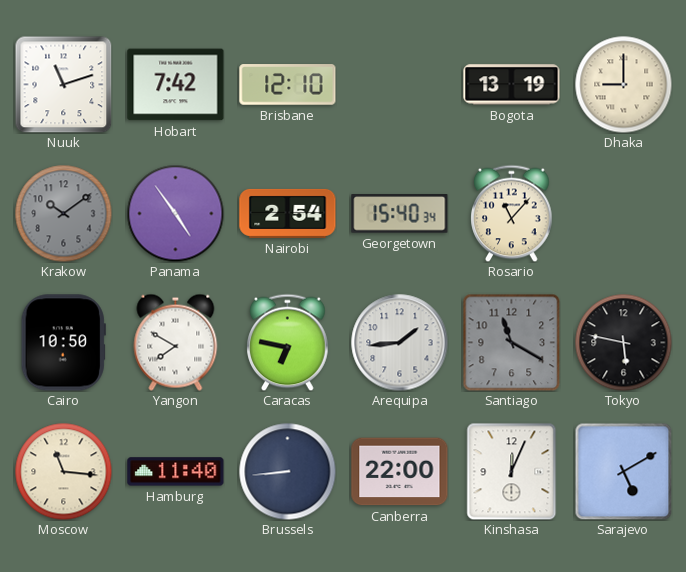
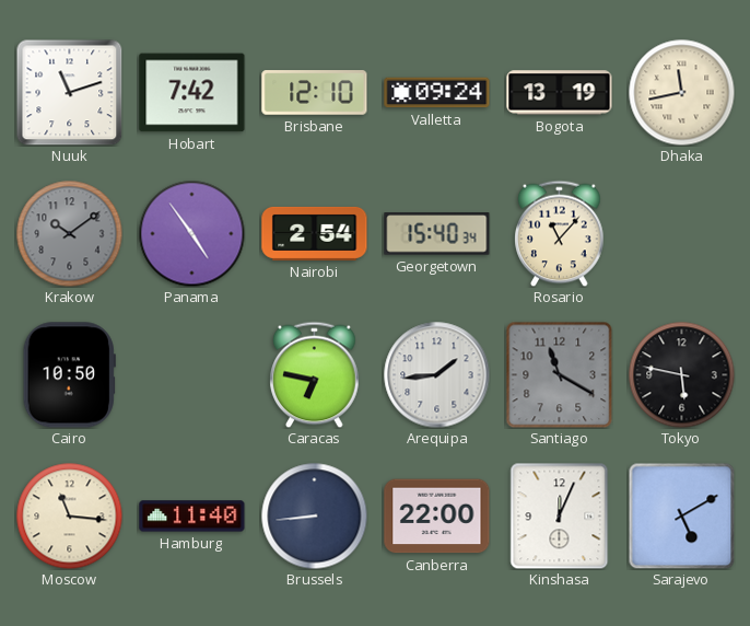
Valletta: none -> 09:24 (437, 93)
Dhaka: 9:00 -> 11:43 (681, 92)
Yangon: 7:50 -> none (176, 342)
